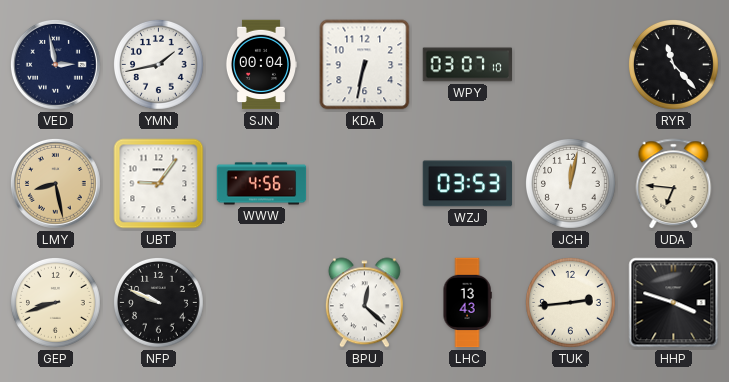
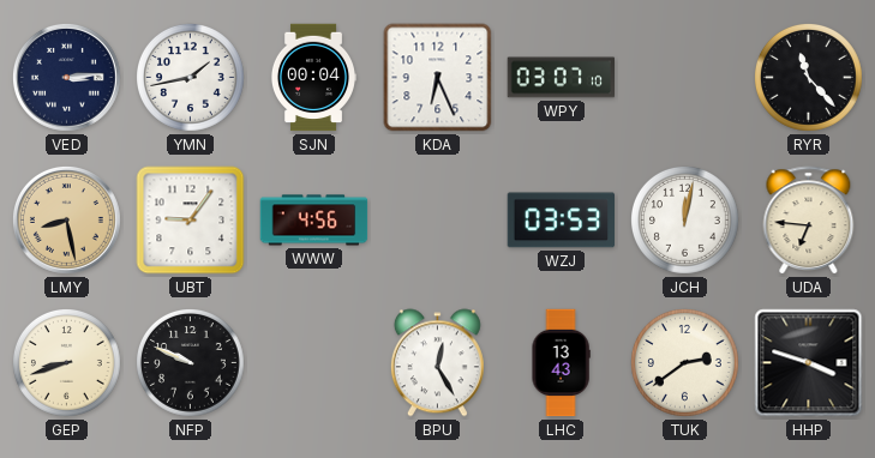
VED: 2:58 -> 3:14 (66, 77)
KDA: 6:32 -> 6:26 (438, 78)
BPU: 12:22 -> 12:25 (437, 363)
TUK: 2:44 -> 2:39 (685, 363)
